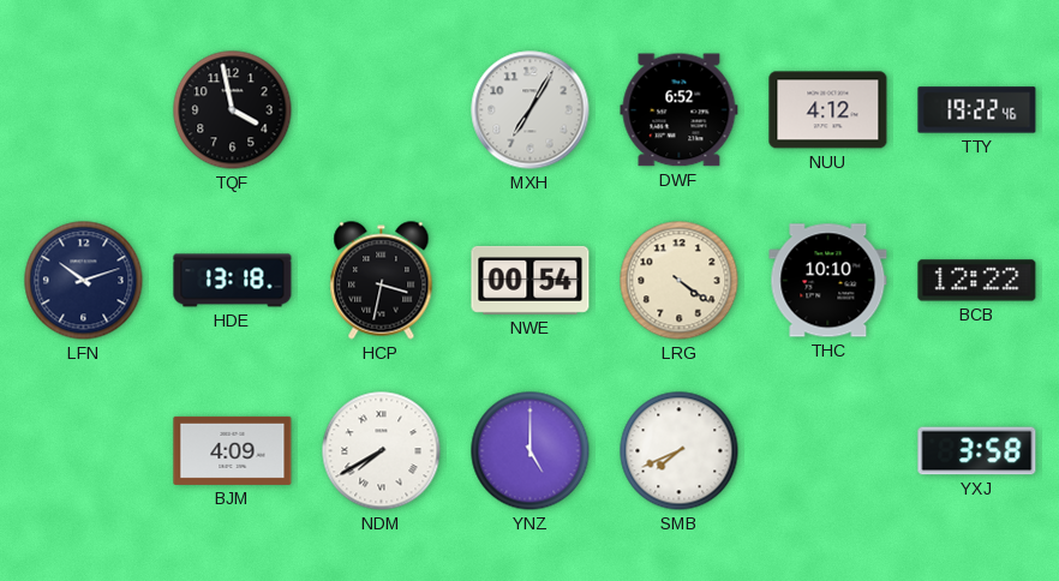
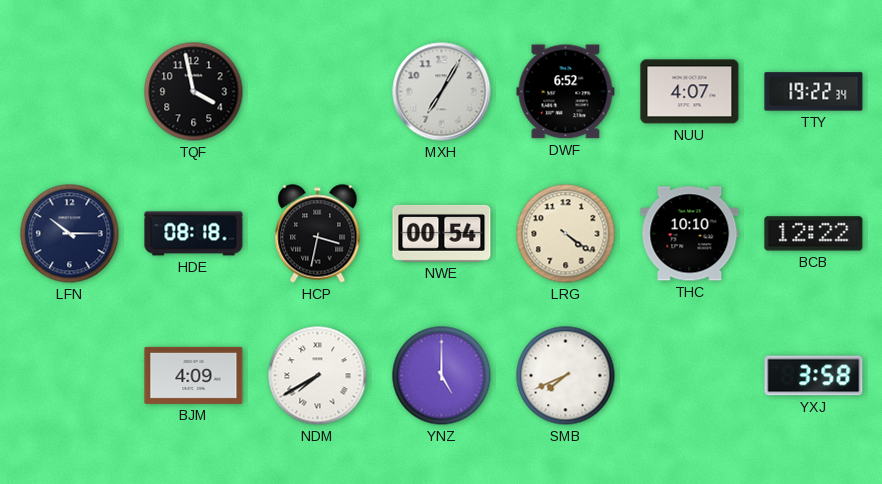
NUU: 4:12 -> 4:07 (690, 92)
TTY: 19:22:46 -> 19:22:34 (814, 92)
LFN: 10:12 -> 10:15 (70, 234)
HDE: 13:18 -> 08:18 (194, 234)
